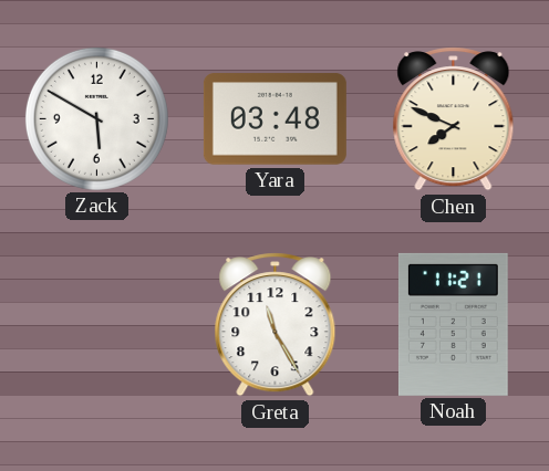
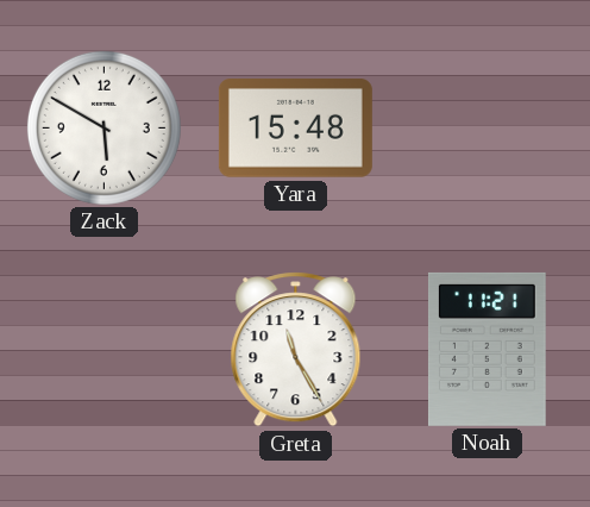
Yara: 03:48 -> 15:48 (295, 129)
Chen: 7:49 -> none (454, 119)
